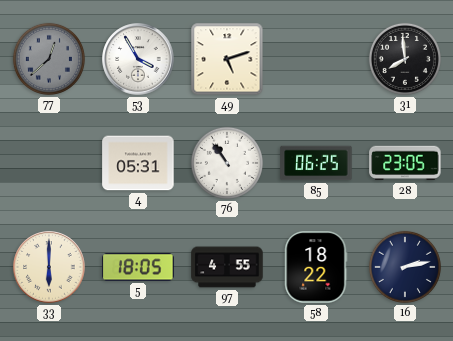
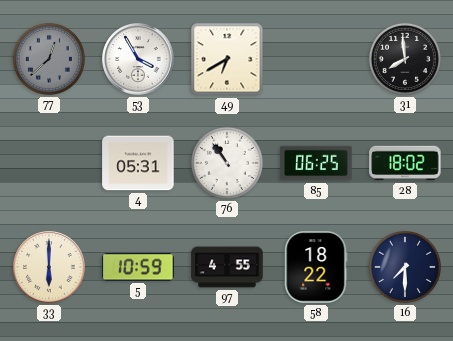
49: 5:12 -> 6:40 (227, 59)
28: 23:05 -> 18:02 (405, 163)
5: 18:05 -> 10:59 (138, 267)
16: 2:13 -> 7:30 (405, 267)
